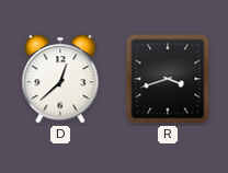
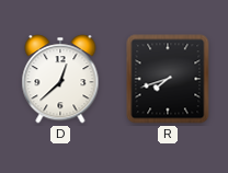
R: 3:42 -> 7:42 (168, 79)
